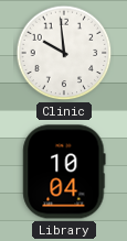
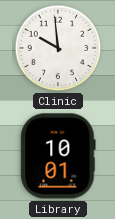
Library: 10:04 -> 10:01 (58, 156)
